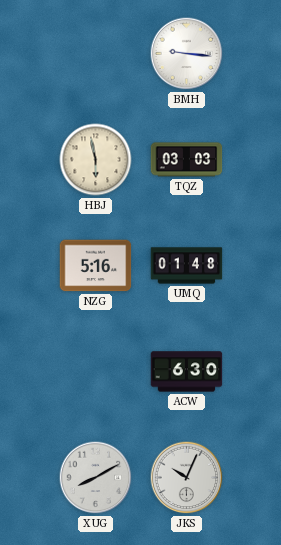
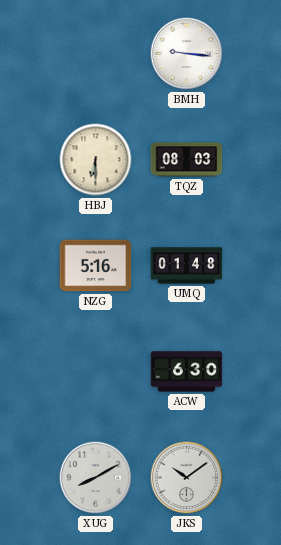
HBJ: 5:58 -> 6:30 (96, 160)
TQZ: 03:03 -> 08:03 (187, 160)
JKS: 10:04 -> 10:09 (187, 478)
